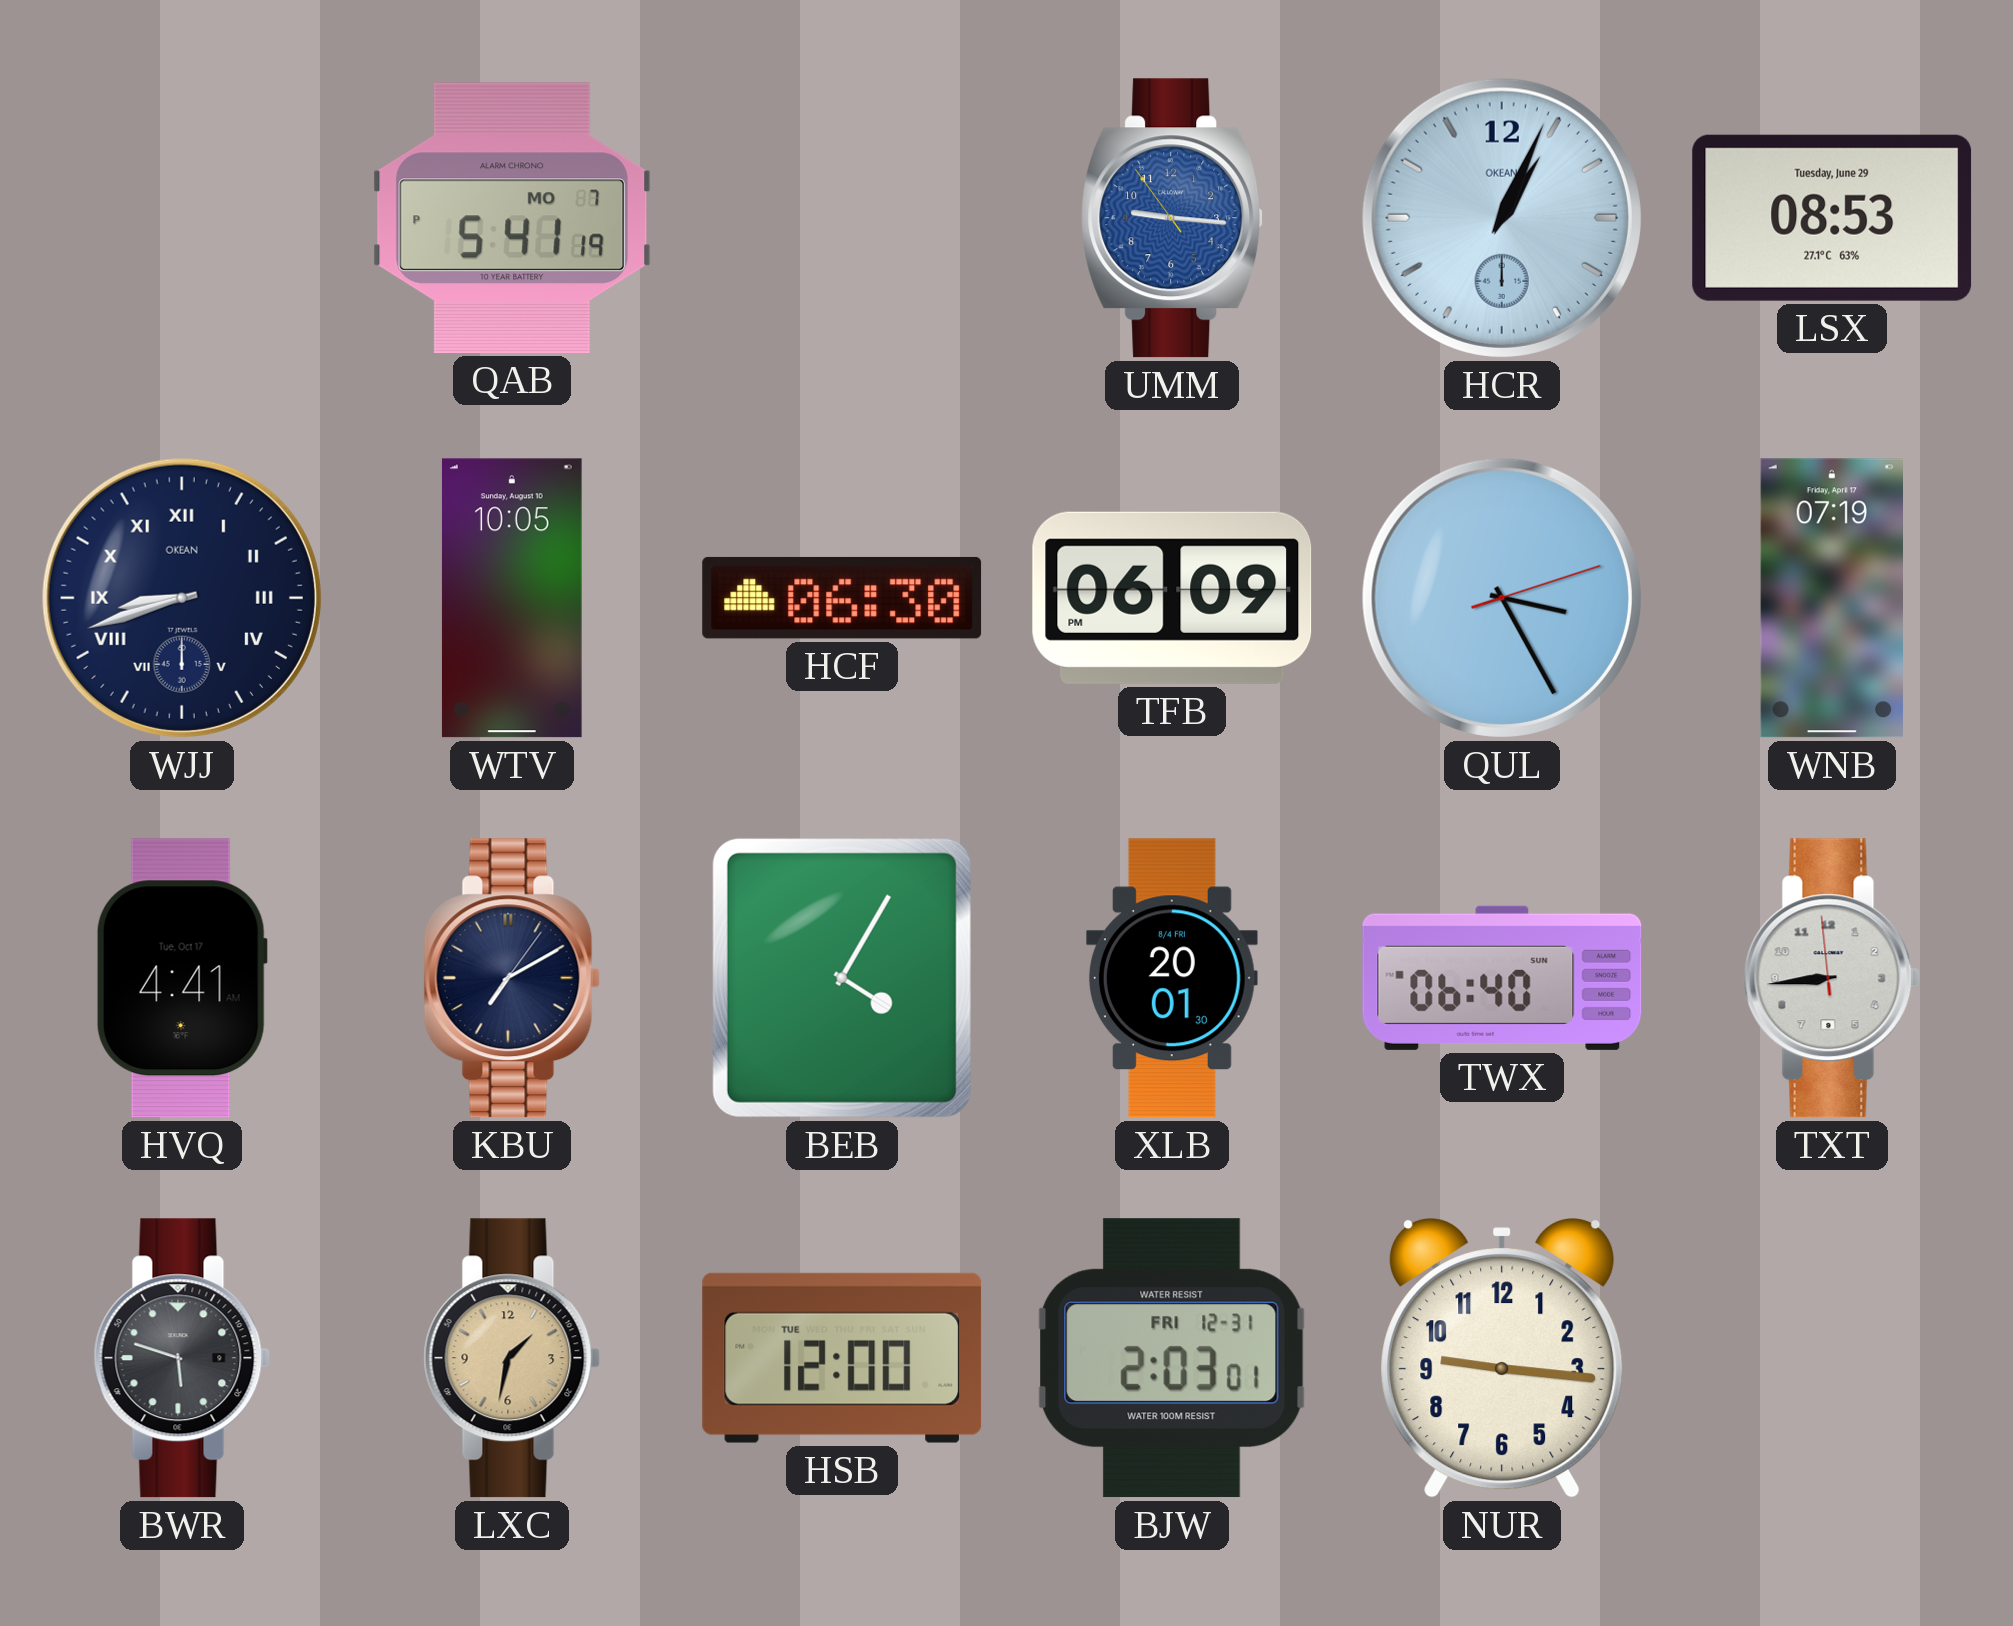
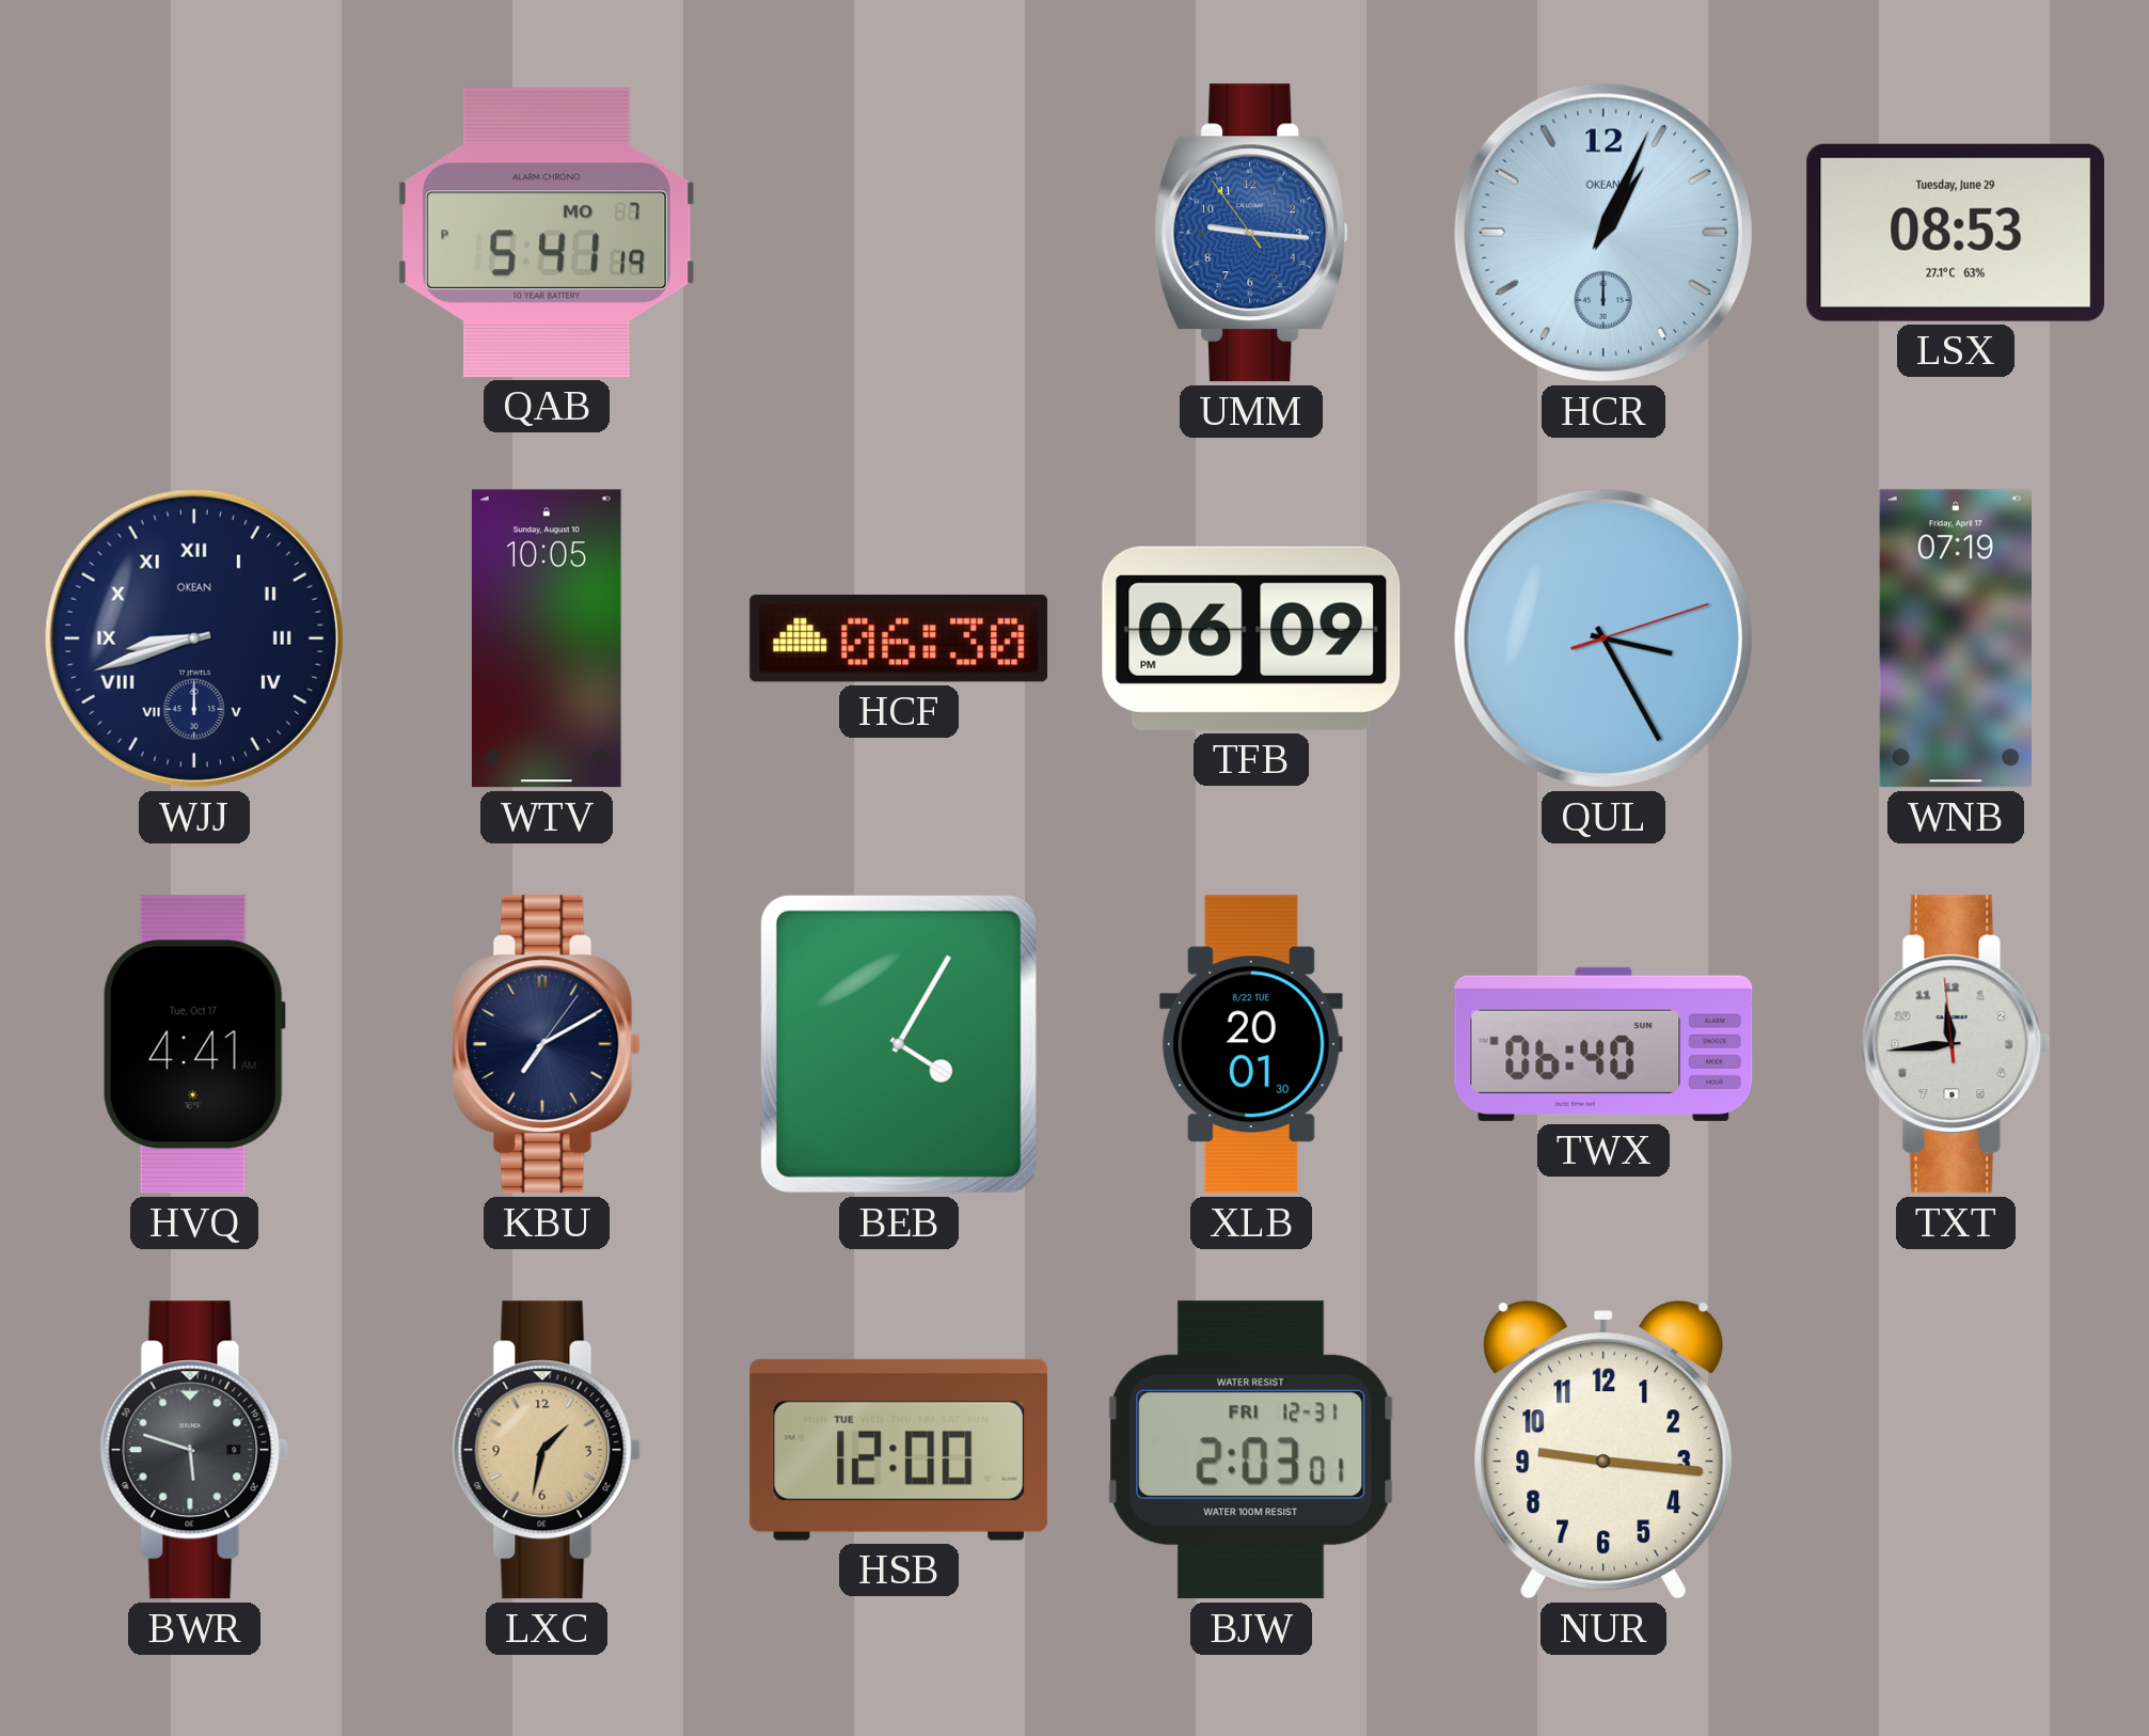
XLB date: 8/4 FRI -> 8/22 TUE (1251, 1044)
TXT: 8:43 -> 11:43 (1956, 1044)
